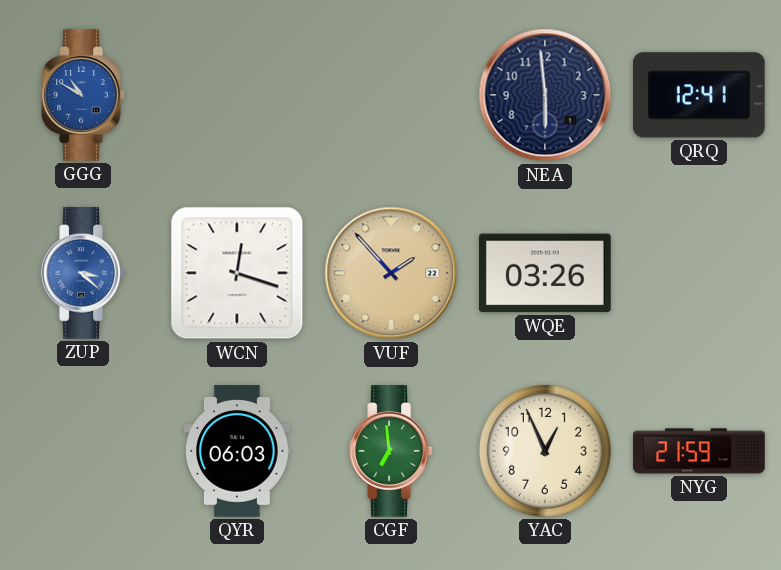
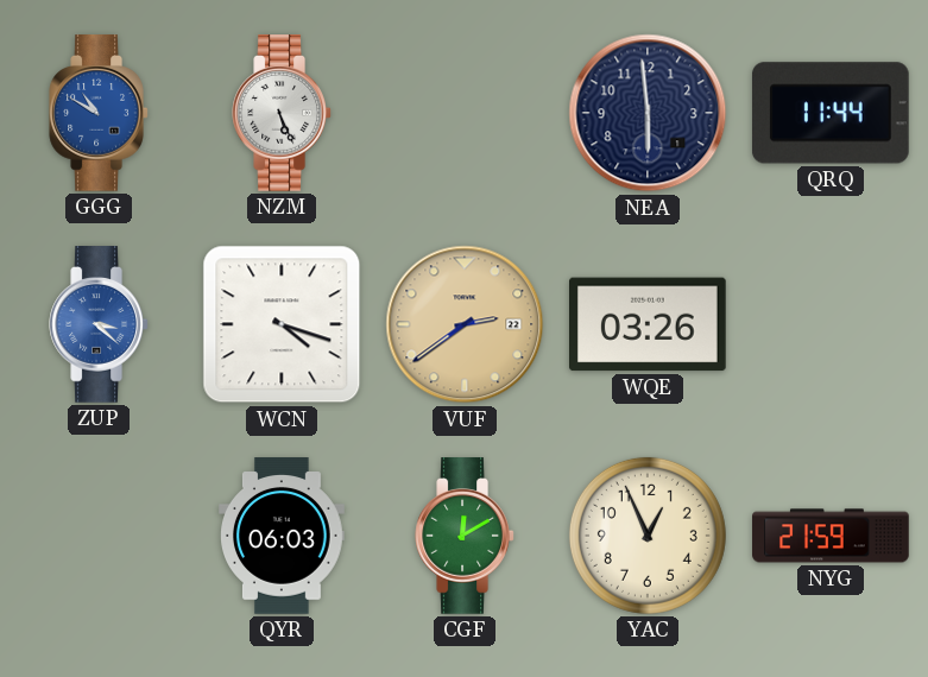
NZM: none -> 5:26 (282, 113)
QRQ: 12:41 -> 11:44 (831, 113)
WCN: 12:18 -> 4:18 (282, 324)
VUF: 1:53 -> 2:39 (465, 324)
CGF: 6:59 -> 12:10 (465, 536)
